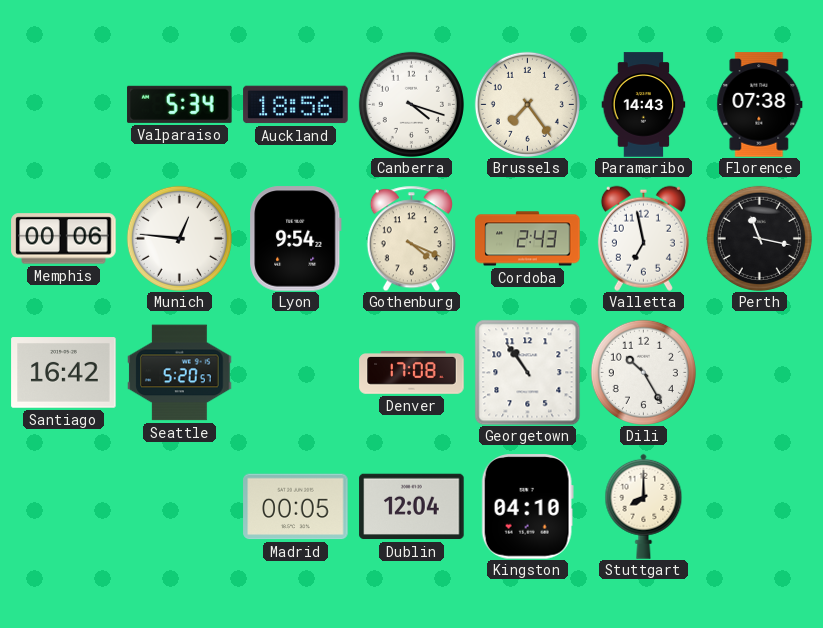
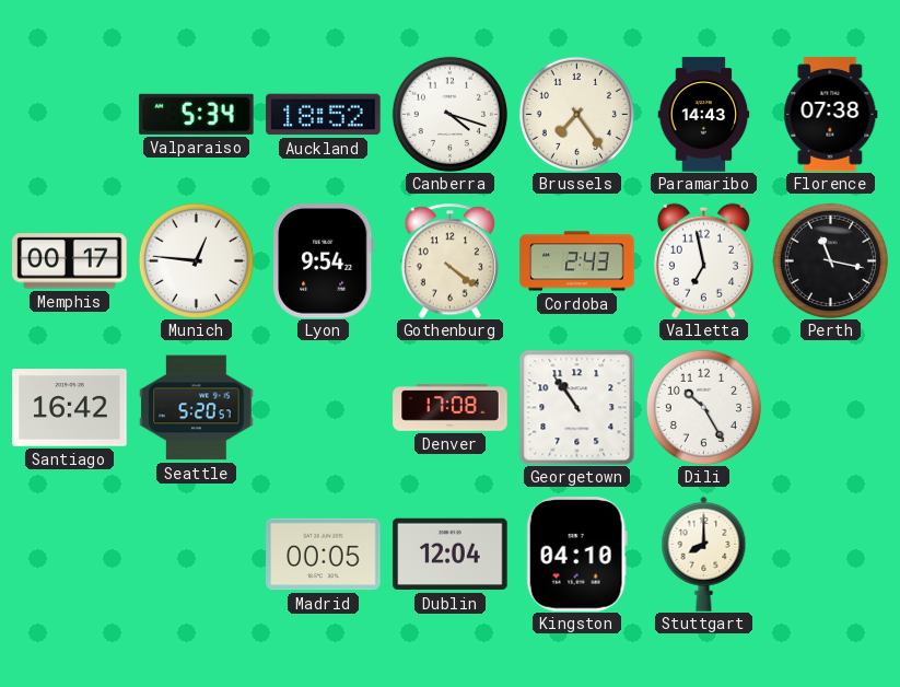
Auckland: 18:56 -> 18:52 (324, 115)
Memphis: 00:06 -> 00:17 (70, 261)
Gothenburg: 4:19 -> 4:21 (449, 260)
